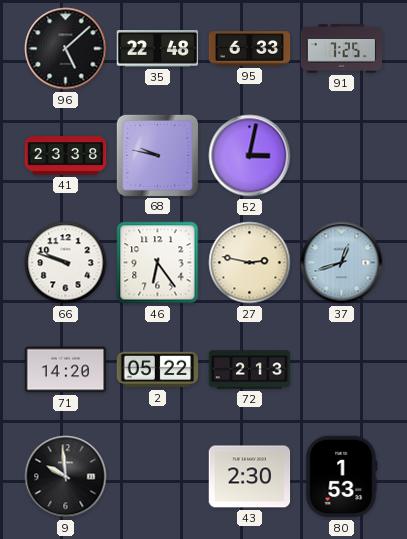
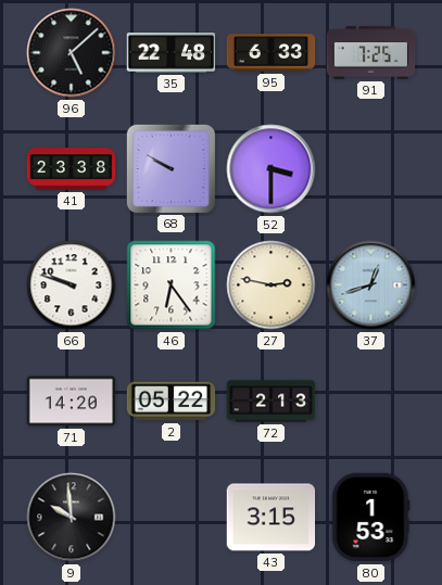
68: 9:47 -> 9:50 (171, 168)
52: 3:02 -> 3:30 (271, 169)
43: 2:30 -> 3:15 (271, 518)
